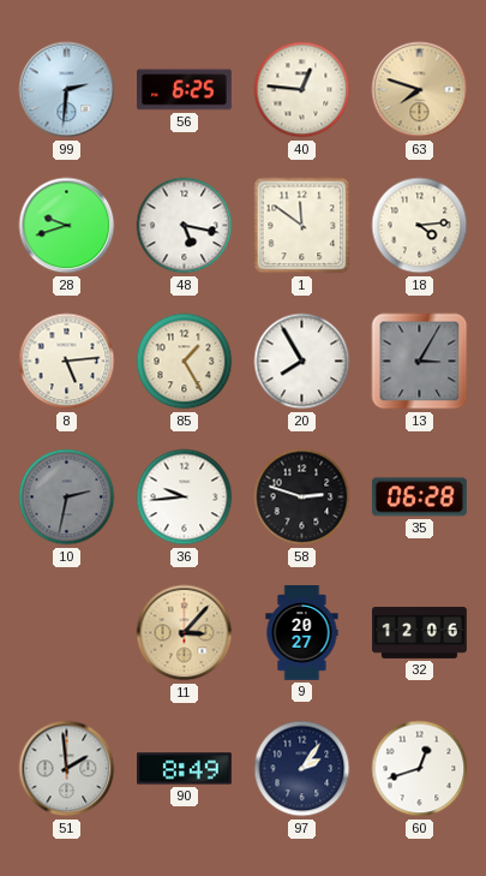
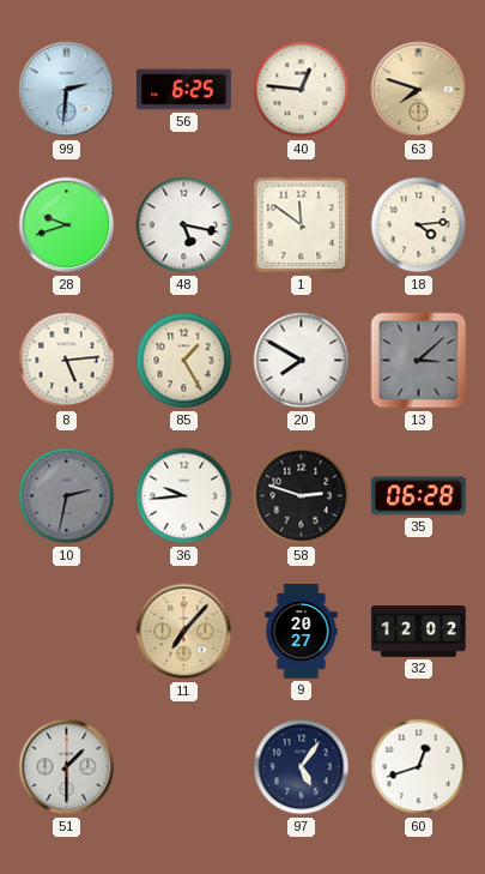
20: 7:55 -> 7:50 (302, 361)
13: 3:05 -> 3:08 (419, 361)
11: 3:07 -> 7:07 (184, 632)
32: 12:06 -> 12:02 (419, 632)
51: 1:59 -> 1:30 (67, 767)
90: 8:49 -> none (185, 769)
97: 2:06 -> 5:06 (302, 767)
